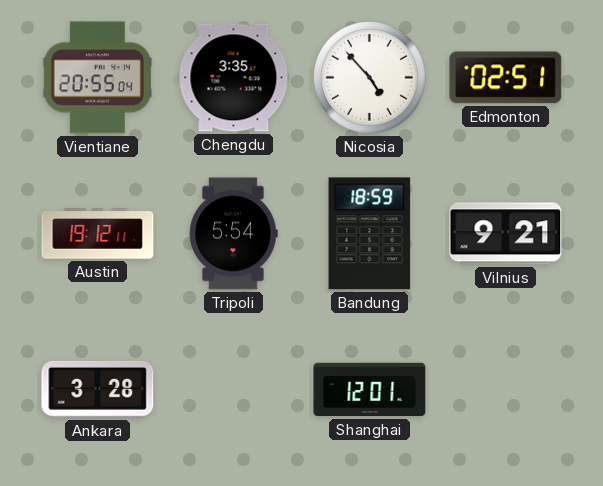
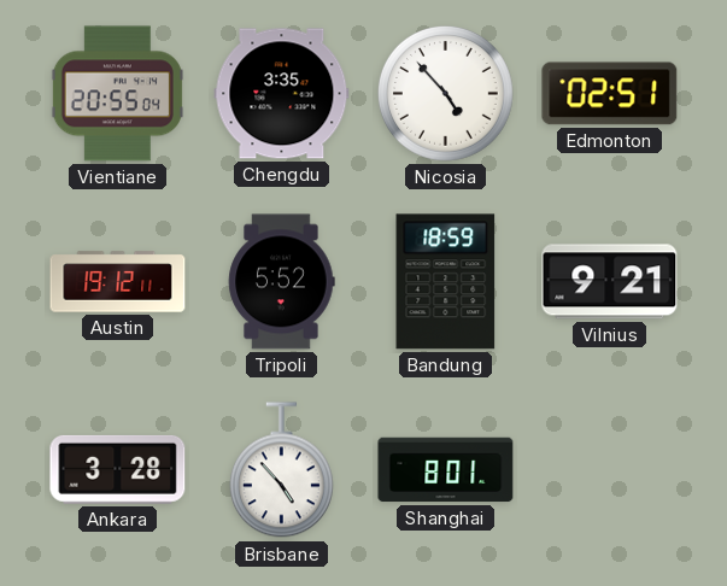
Tripoli: 5:54 -> 5:52 (282, 282)
Brisbane: none -> 4:53 (281, 470)
Shanghai: 12:01 -> 8:01 (446, 470)
